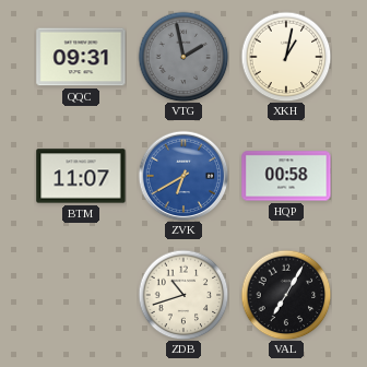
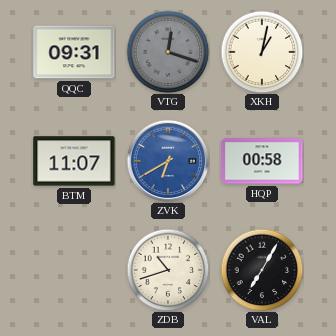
VTG: 1:58 -> 12:18 (168, 52)
